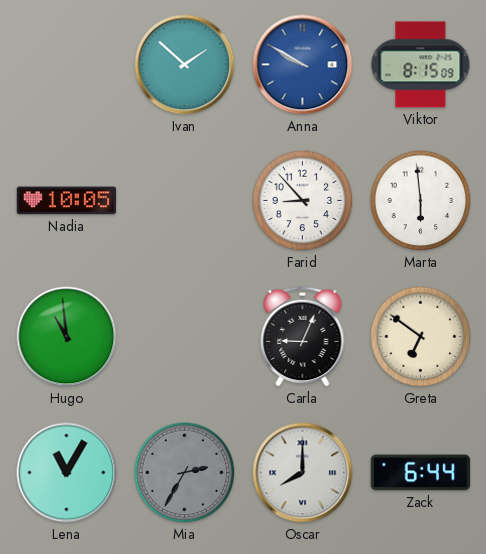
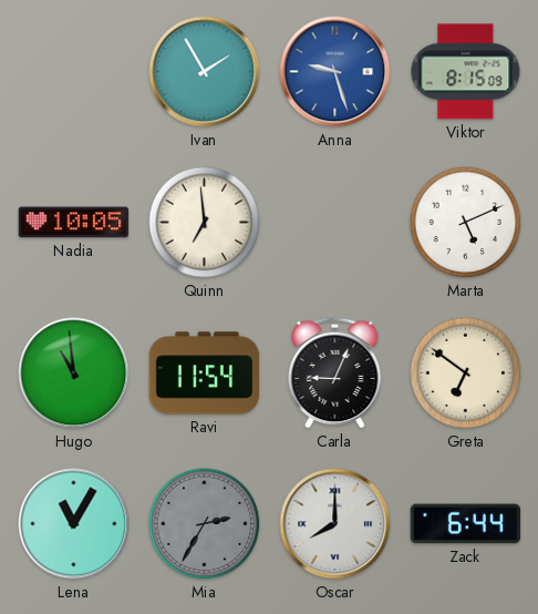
Ivan: 1:52 -> 1:55 (205, 72)
Anna: 9:50 -> 9:27 (335, 72)
Quinn: none -> 6:59 (205, 223)
Farid: 8:53 -> none (303, 201)
Marta: 5:59 -> 5:11 (466, 223)
Ravi: none -> 11:54 (205, 373)
